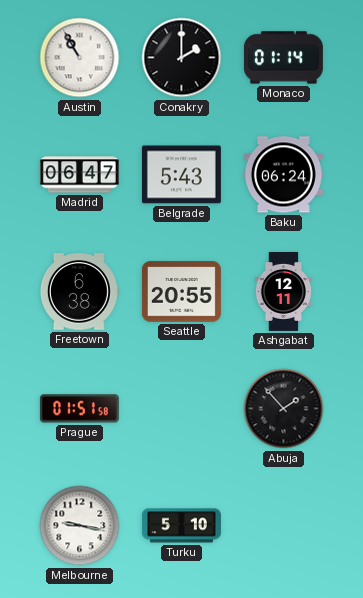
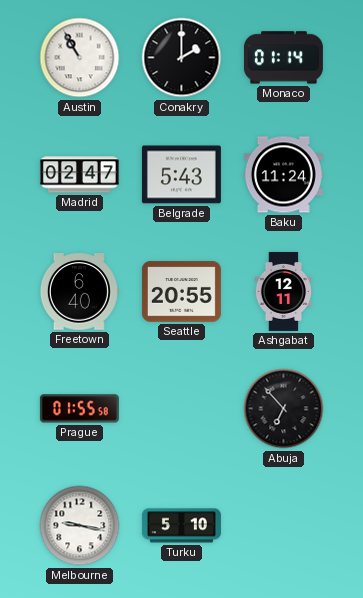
Madrid: 06:47 -> 02:47 (79, 175)
Baku: 06:24 -> 11:24 (283, 175)
Freetown: 6:38 -> 6:40 (79, 292)
Prague: 01:51 -> 01:55 (79, 409)
Abuja: 1:53 -> 6:53 (284, 409)
